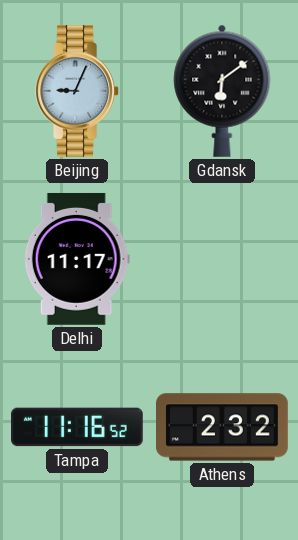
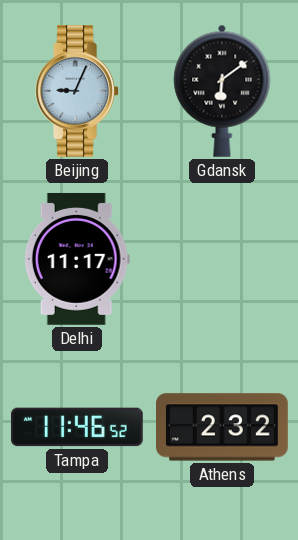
Tampa: 11:16 -> 11:46 (78, 427)
